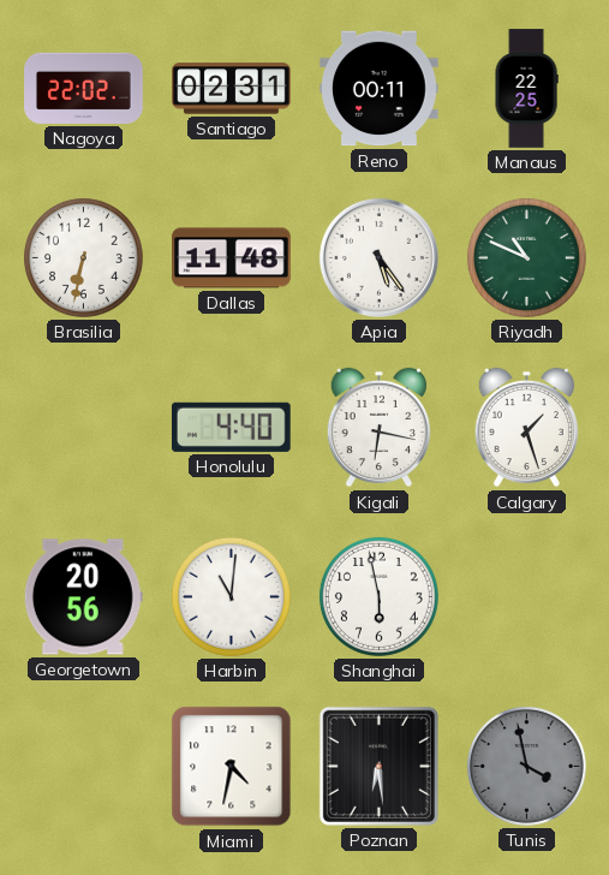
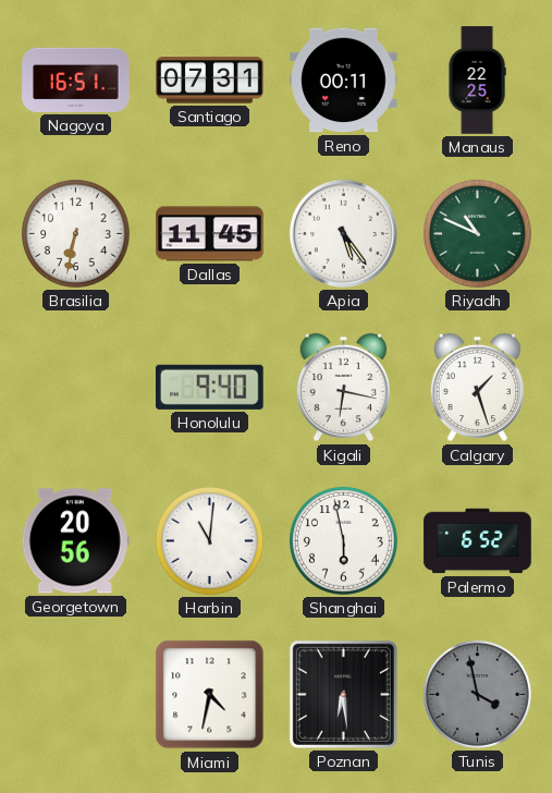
Nagoya: 22:02 -> 16:51 (76, 80)
Santiago: 02:31 -> 07:31 (210, 81)
Dallas: 11:48 -> 11:45 (210, 234)
Honolulu: 4:40 -> 9:40 (209, 387)
Palermo: none -> 6:52 (478, 541)
